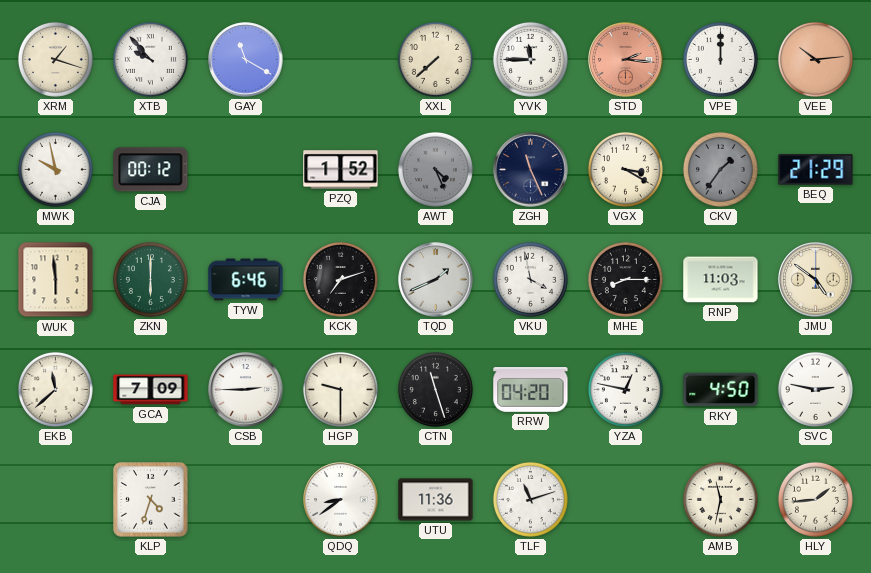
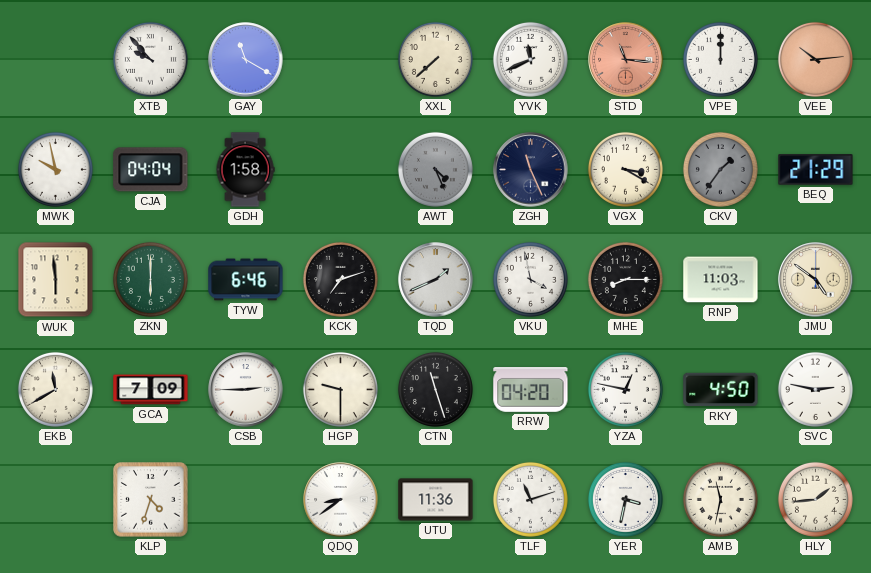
XRM: 1:18 -> none (55, 59)
YVK: 11:45 -> 11:41 (530, 59)
STD: 2:16 -> 11:16 (626, 60)
CJA: 00:12 -> 04:04 (151, 170)
GDH: none -> 1:58 (245, 170)
PZQ: 1:52 -> none (341, 170)
EKB: 11:38 -> 11:40 (55, 389)
YER: none -> 3:32 (625, 499)
